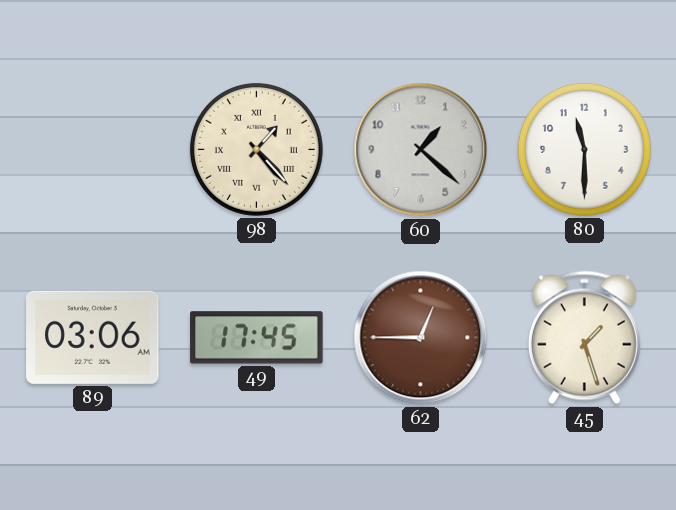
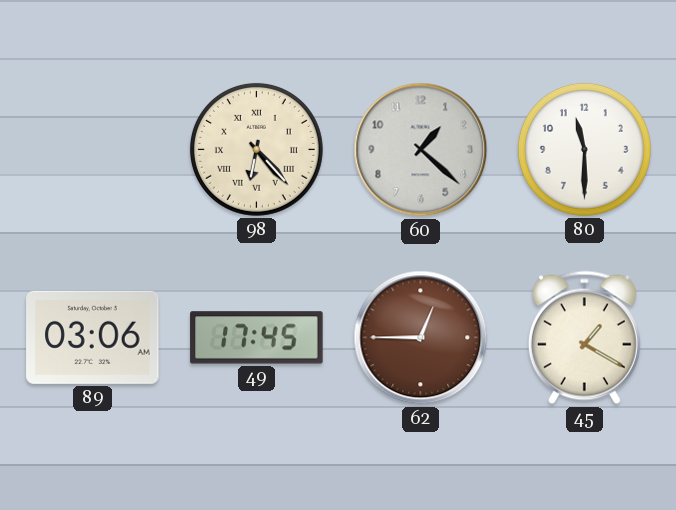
98: 1:23 -> 6:23 (256, 149)
45: 1:27 -> 1:20 (584, 338)
